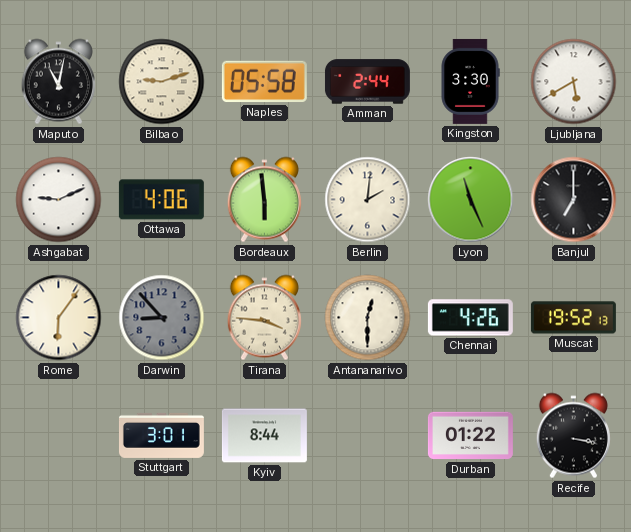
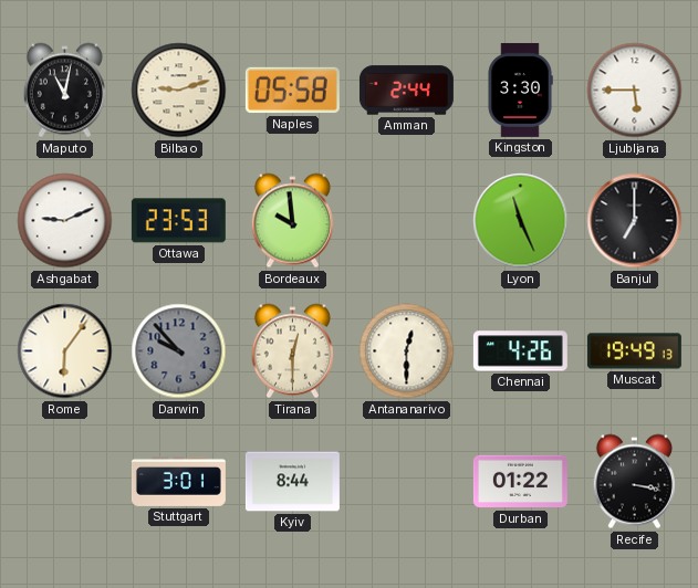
Ljubljana: 5:40 -> 5:45 (635, 91)
Ottawa: 4:06 -> 23:53 (178, 221)
Bordeaux: 5:59 -> 9:59 (292, 221)
Berlin: 2:01 -> none (368, 200)
Darwin: 8:53 -> 9:53 (179, 351)
Tirana: 3:46 -> 12:30 (292, 351)
Muscat: 19:52 -> 19:49 (634, 351)
